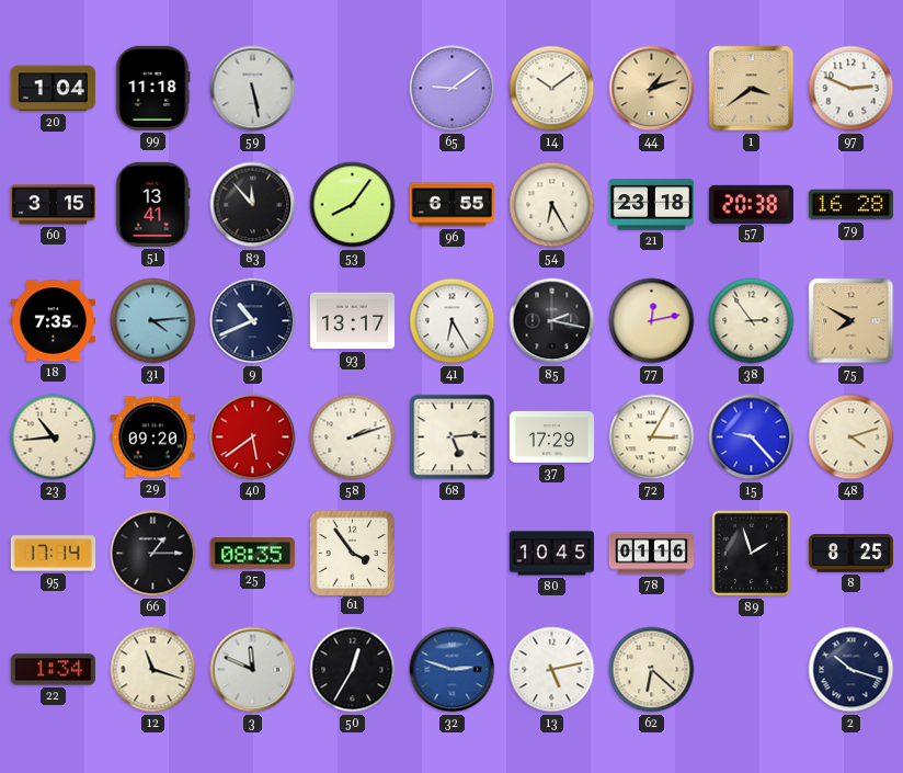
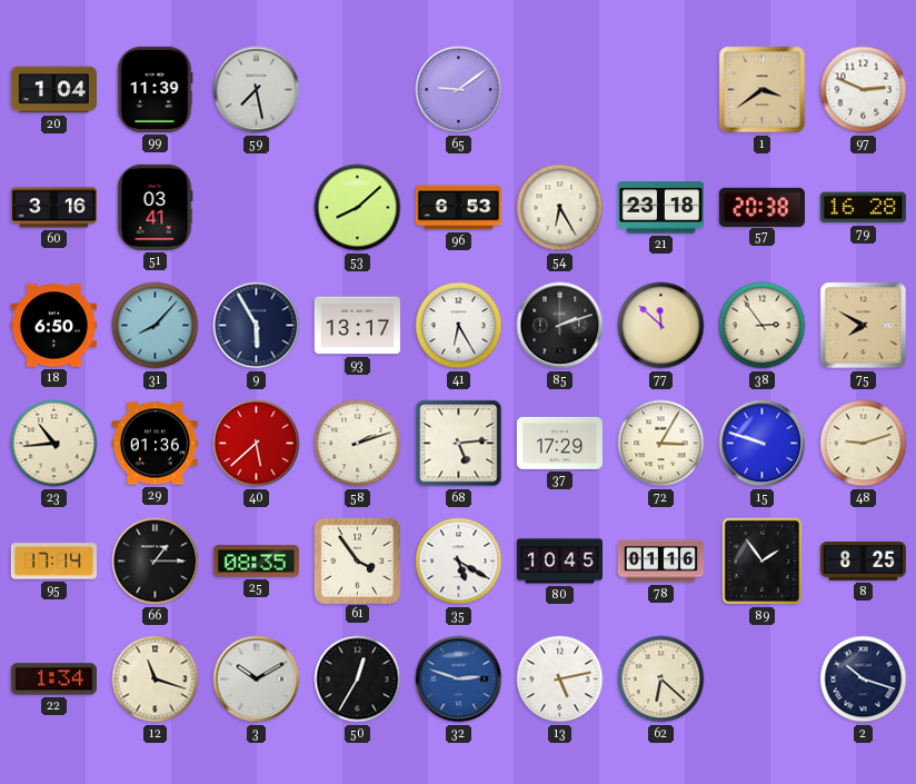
99: 11:18 -> 11:39 (155, 89)
59: 5:28 -> 7:28 (257, 90)
14: 10:09 -> none (552, 89)
44: 1:12 -> none (652, 89)
60: 3:15 -> 3:16 (53, 208)
51: 13:41 -> 03:41 (155, 207)
83: 11:53 -> none (253, 205)
53: 8:06 -> 8:08 (358, 208)
96: 6:55 -> 6:53 (458, 208)
18: 7:35 -> 6:50 (53, 326)
31: 4:14 -> 8:07 (156, 326)
9: 10:41 -> 5:55 (257, 326)
85: 2:17 -> 2:12 (560, 326)
77: 12:13 -> 11:52 (661, 326)
29: 09:20 -> 01:36 (155, 444)
40: 5:39 -> 5:38 (257, 444)
15: 9:23 -> 9:48 (763, 444)
48: 4:12 -> 9:12 (864, 444)
35: none -> 5:20 (459, 562)
89: 1:57 -> 1:54 (763, 562)
3: 11:49 -> 10:10 (257, 679)
